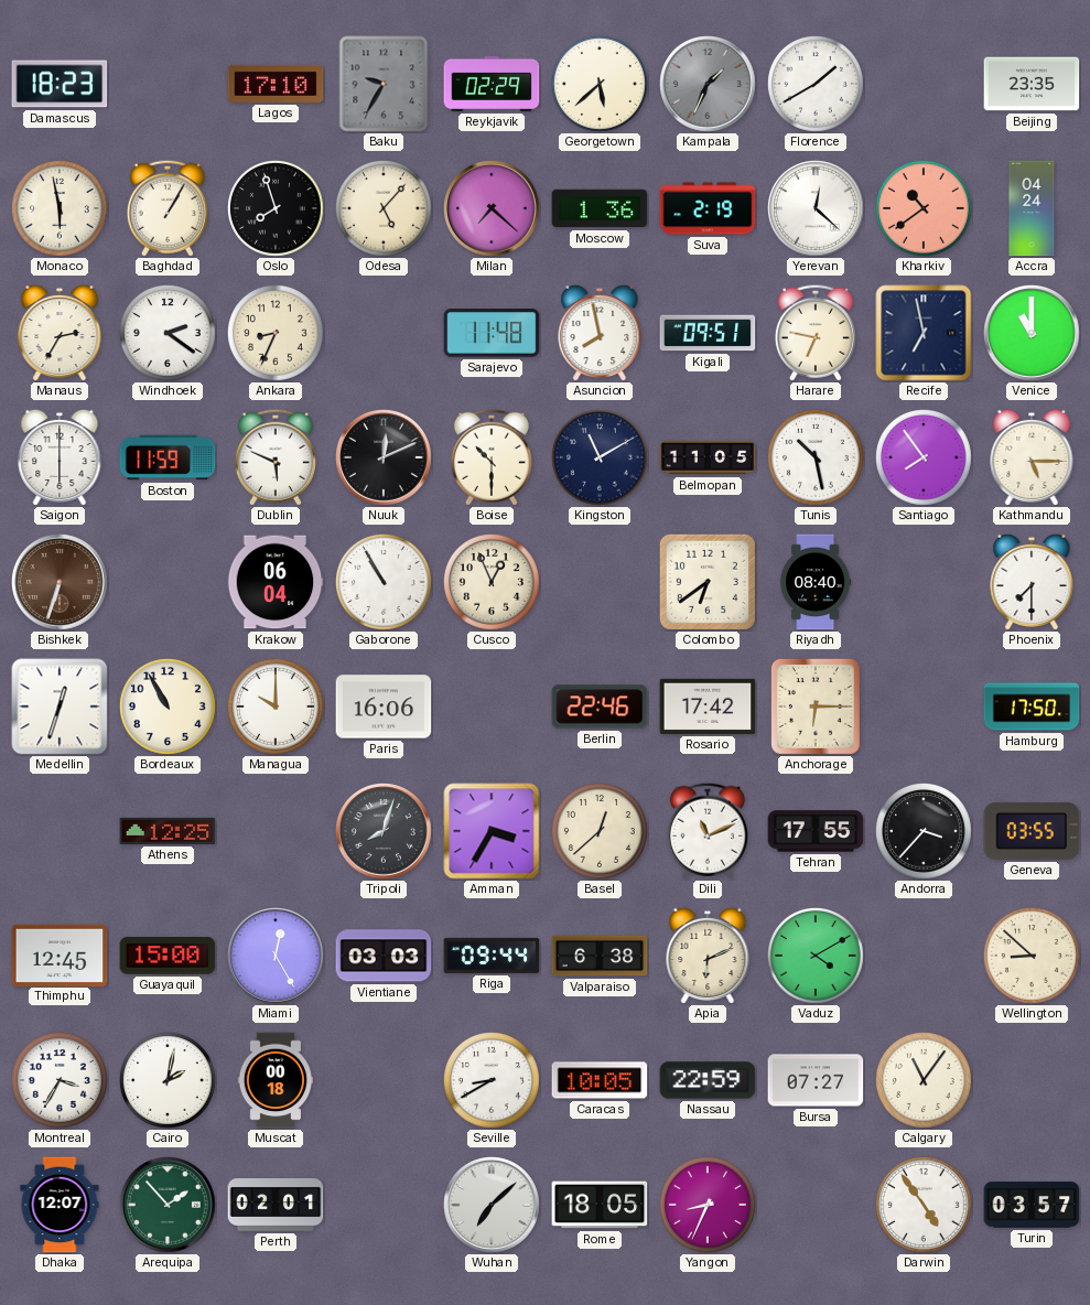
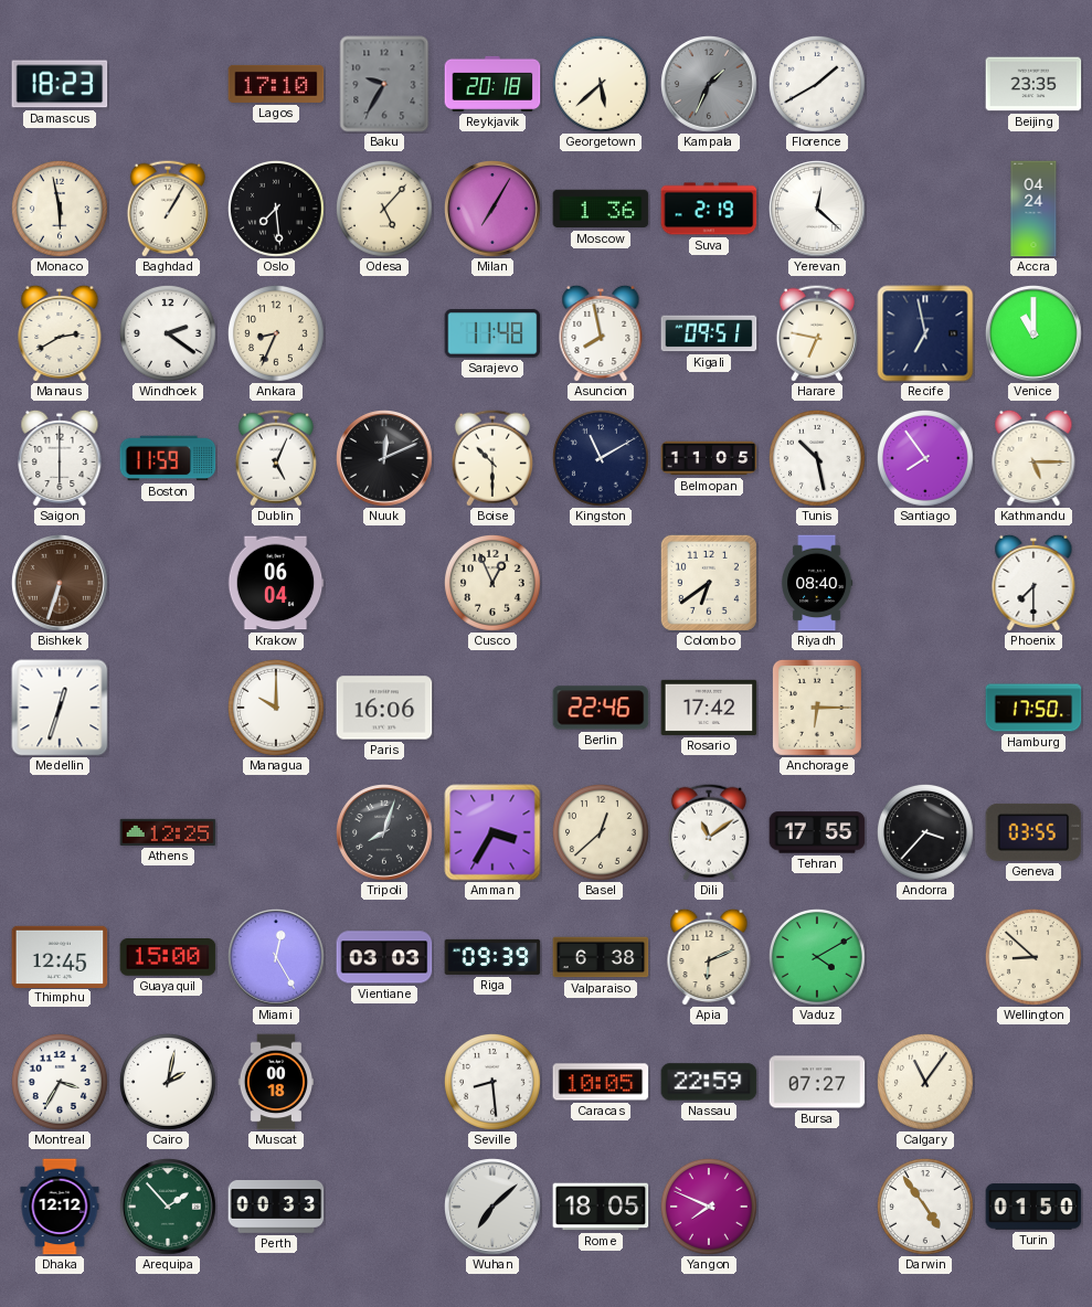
Reykjavik: 02:29 -> 20:18 (492, 84)
Oslo: 7:57 -> 7:29 (277, 210)
Milan: 7:22 -> 7:05 (494, 210)
Kharkiv: 10:39 -> none (925, 209)
Manaus: 2:35 -> 2:40 (60, 333)
Dublin: 5:49 -> 5:04 (276, 458)
Gaborone: 10:55 -> none (385, 583)
Bordeaux: 10:55 -> none (169, 708)
Dili: 11:11 -> 11:09 (709, 832)
Riga: 09:44 -> 09:39 (492, 957)
Seville: 8:40 -> 8:29 (494, 1083)
Dhaka: 12:07 -> 12:12 (60, 1207)
Perth: 02:01 -> 00:33 (276, 1208)
Yangon: 8:34 -> 7:49 (710, 1208)
Turin: 03:57 -> 01:50 (1033, 1207)
